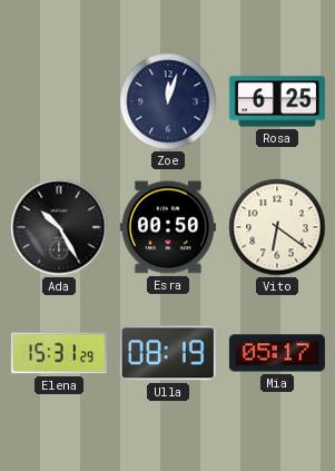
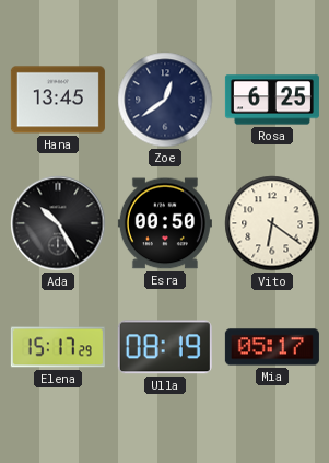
Hana: none -> 13:45 (58, 100)
Zoe: 12:03 -> 12:39 (165, 100)
Elena: 15:31 -> 15:17 (58, 347)
